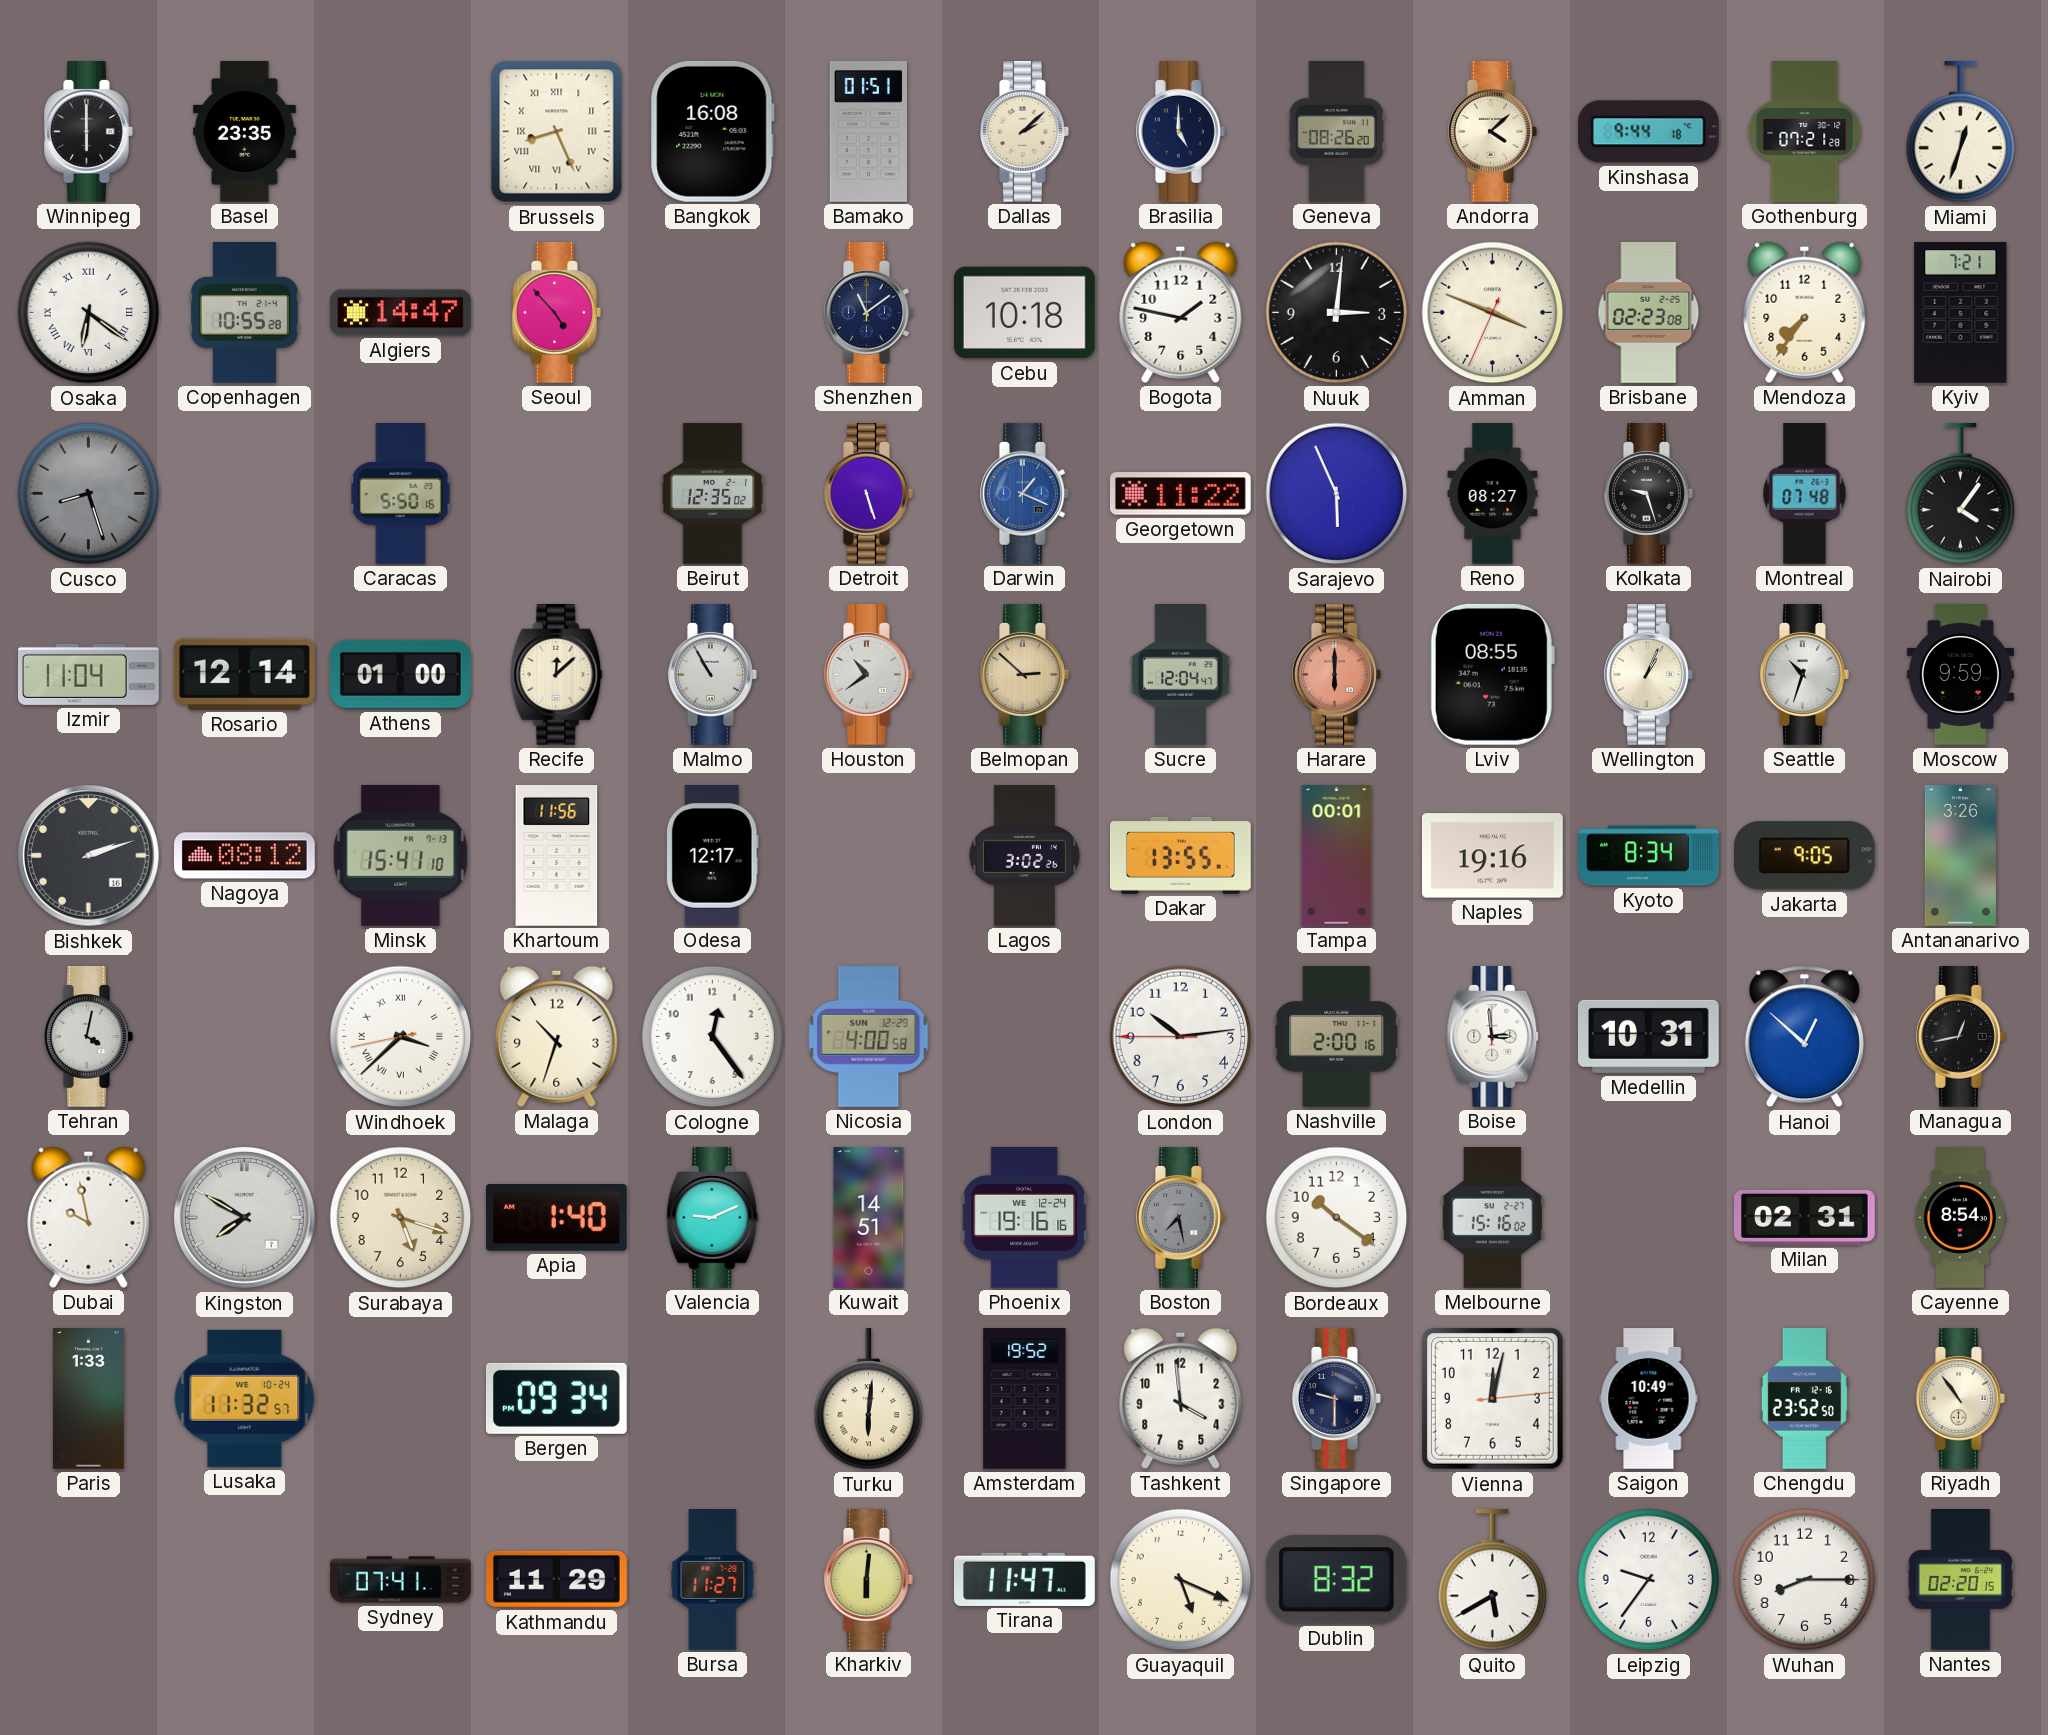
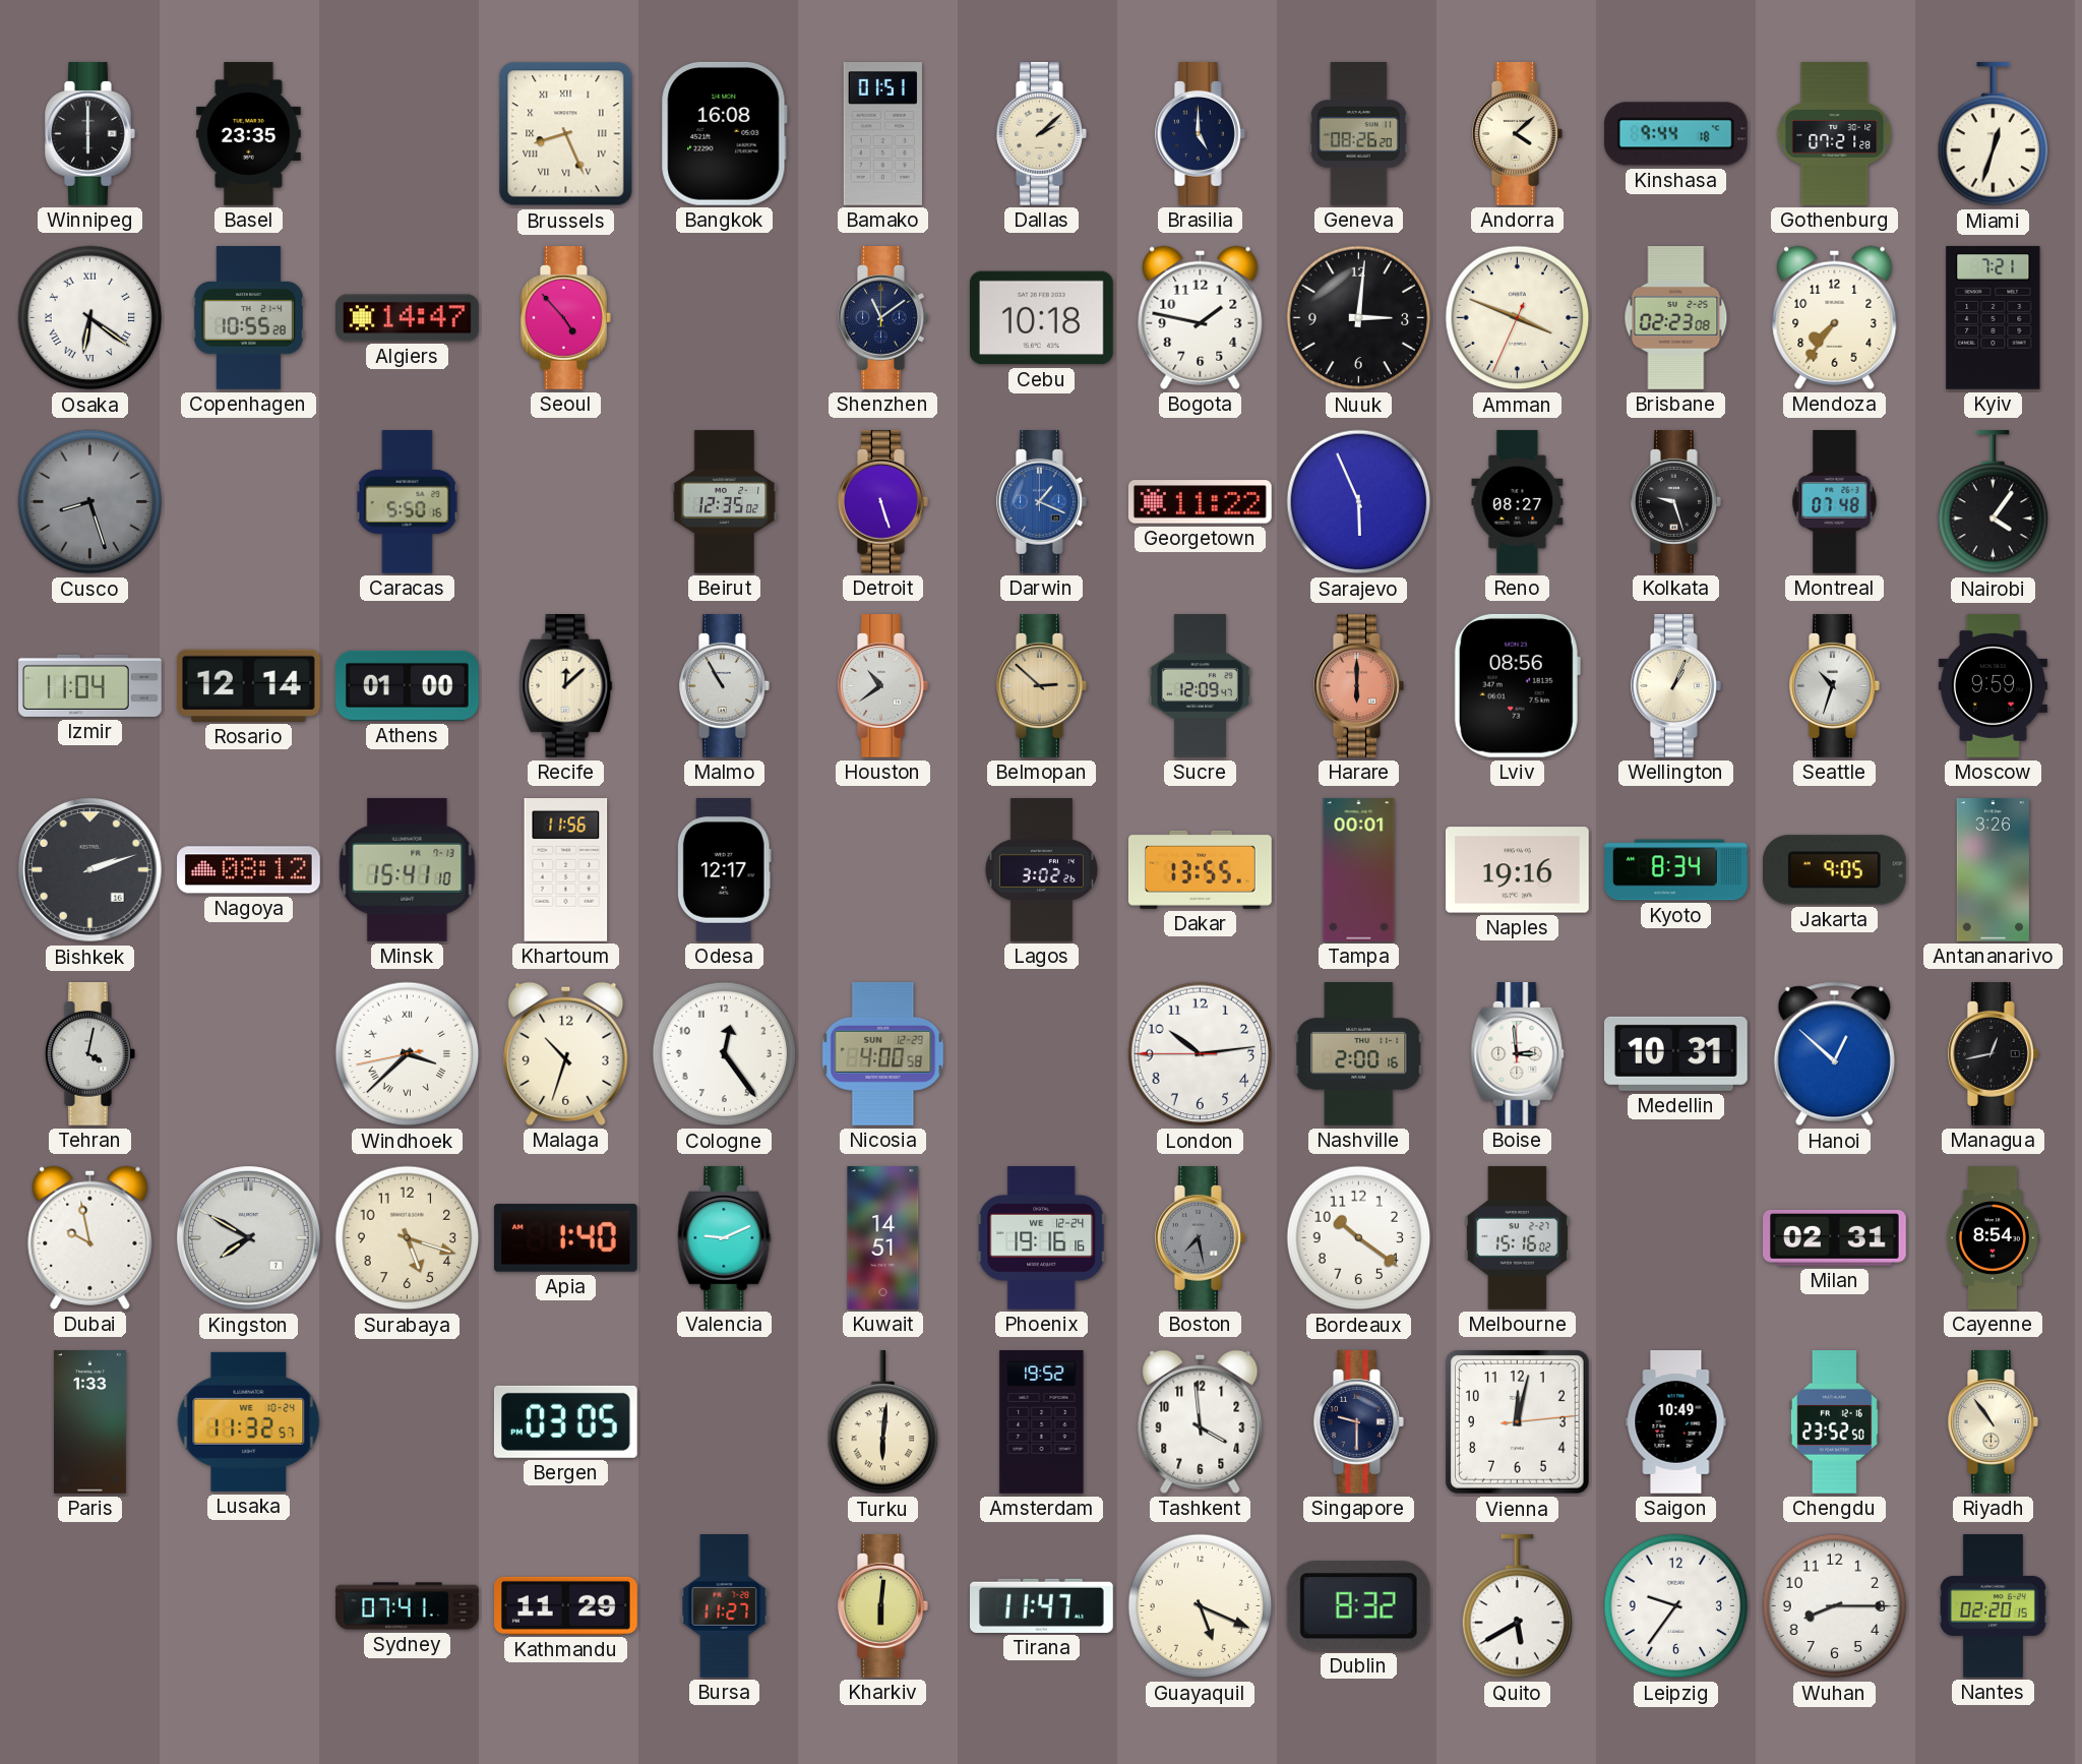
Sucre: 12:04 -> 12:09 (1200, 686)
Lviv: 08:55 -> 08:56 (1517, 685)
Bergen: 09:34 -> 03:05 (565, 1421)
